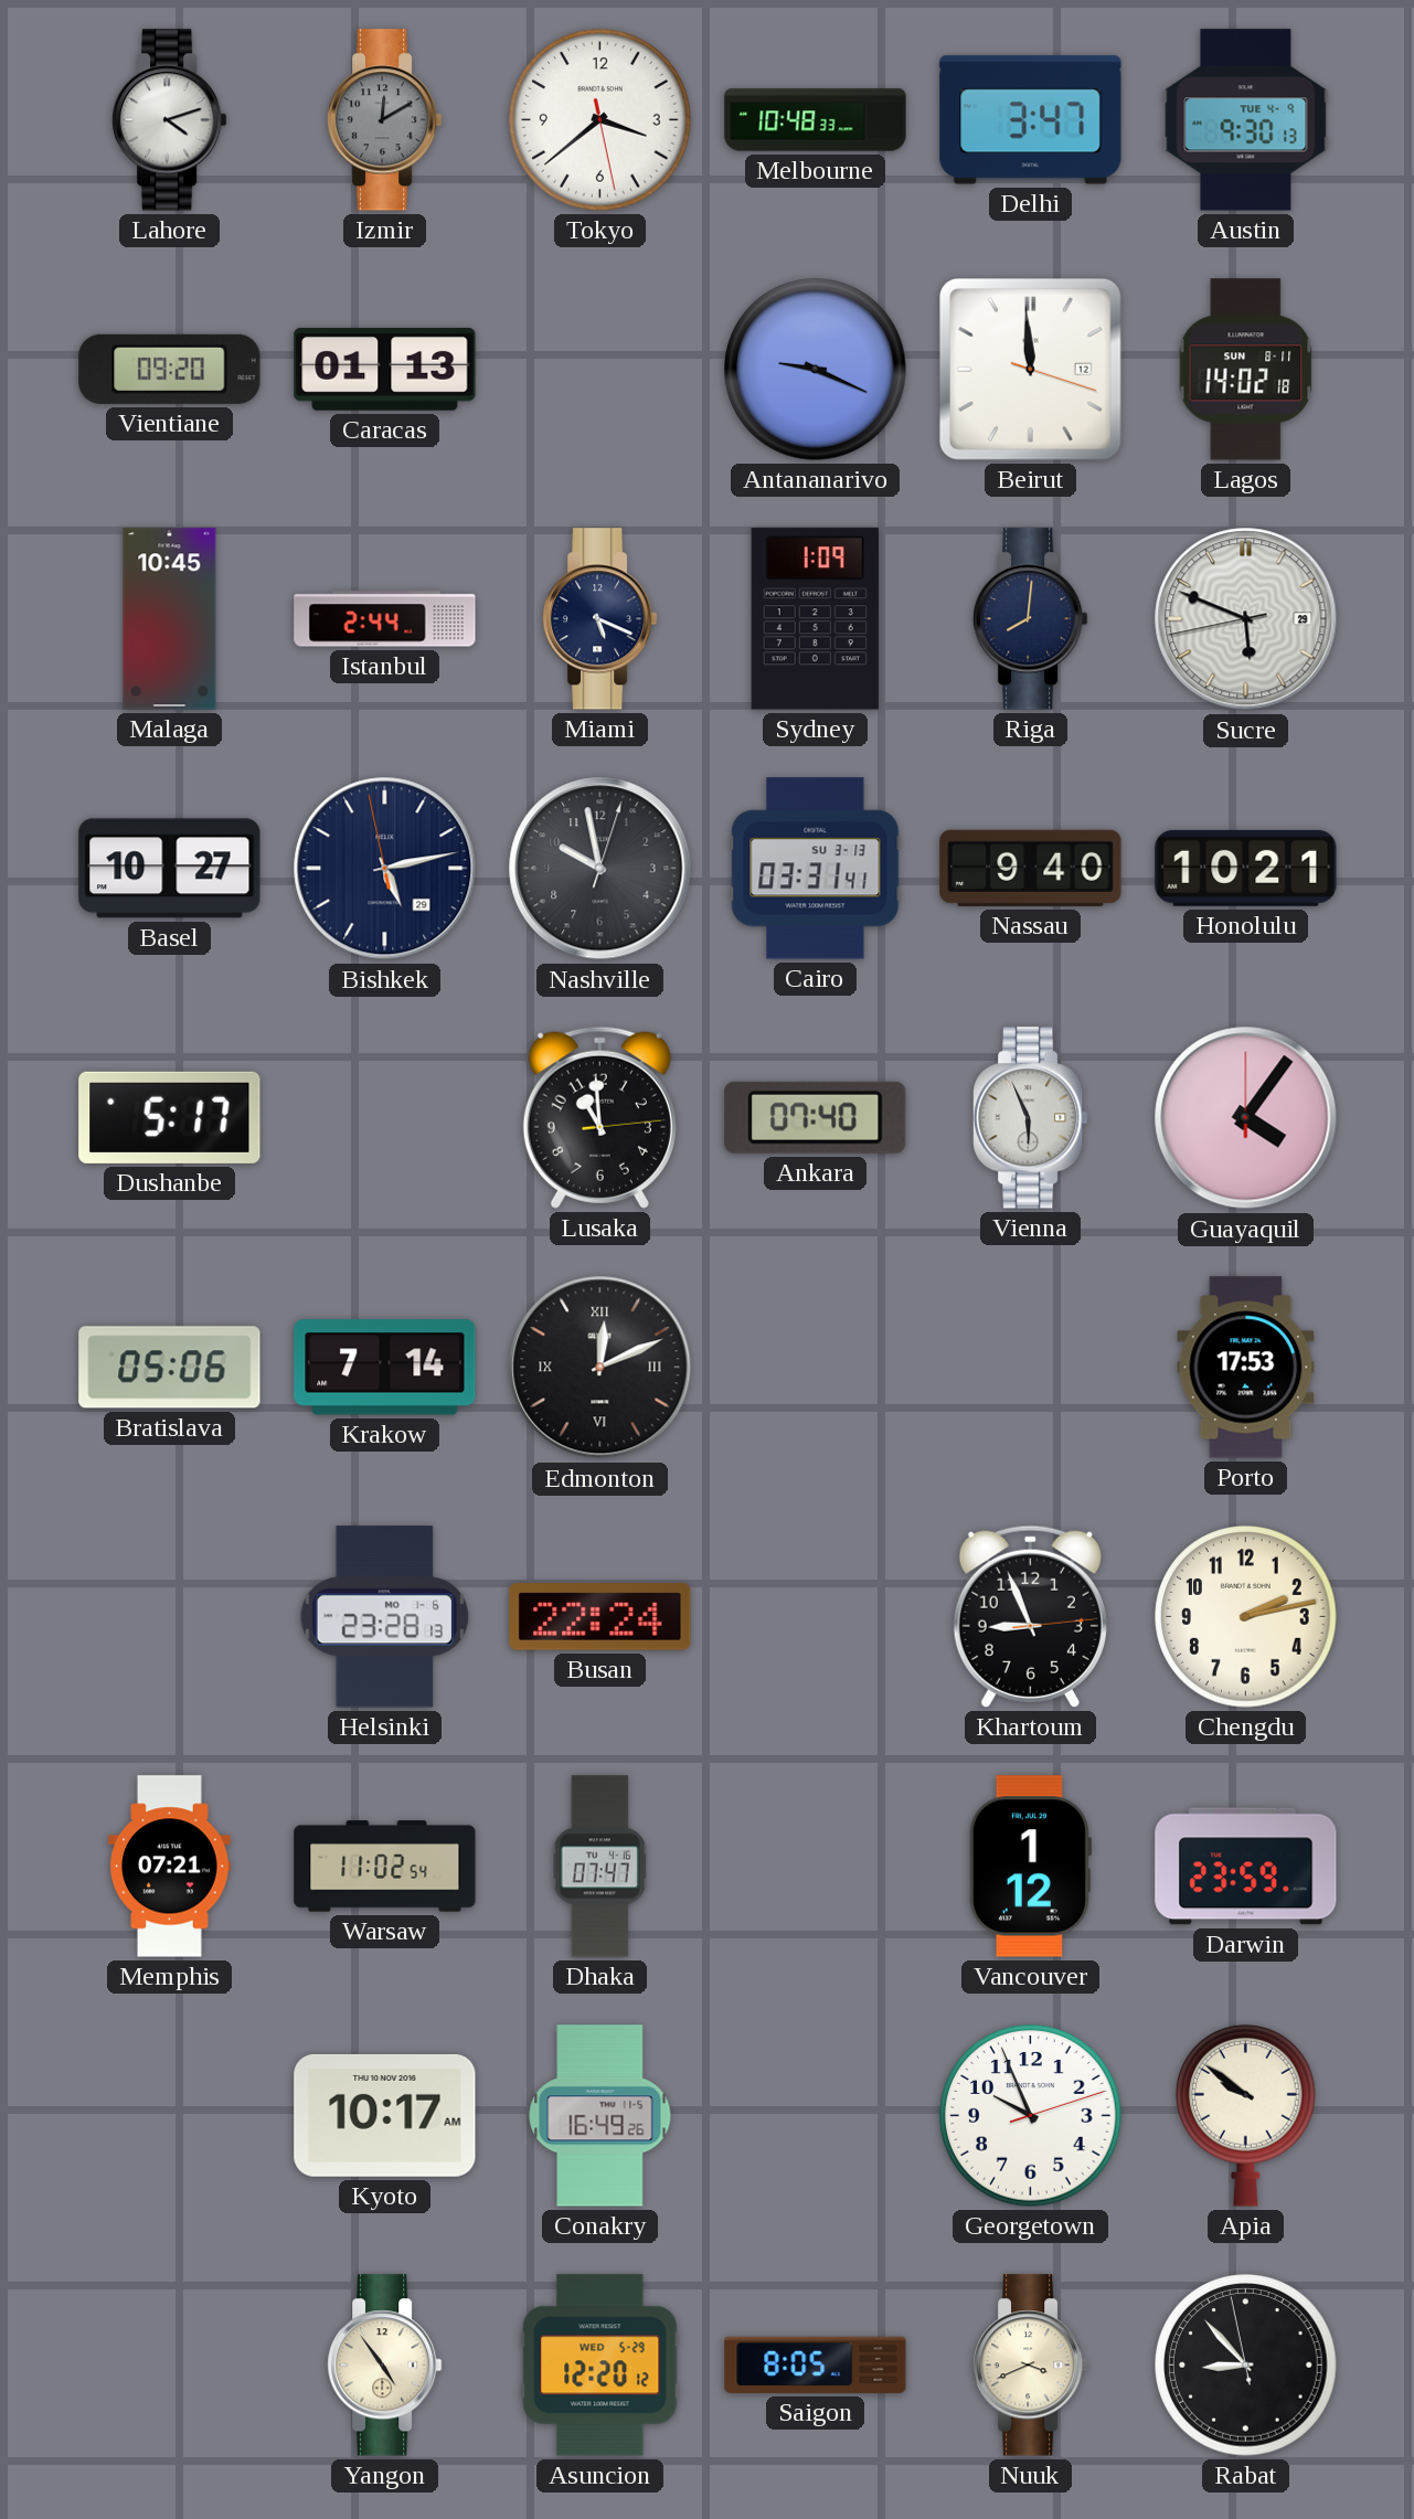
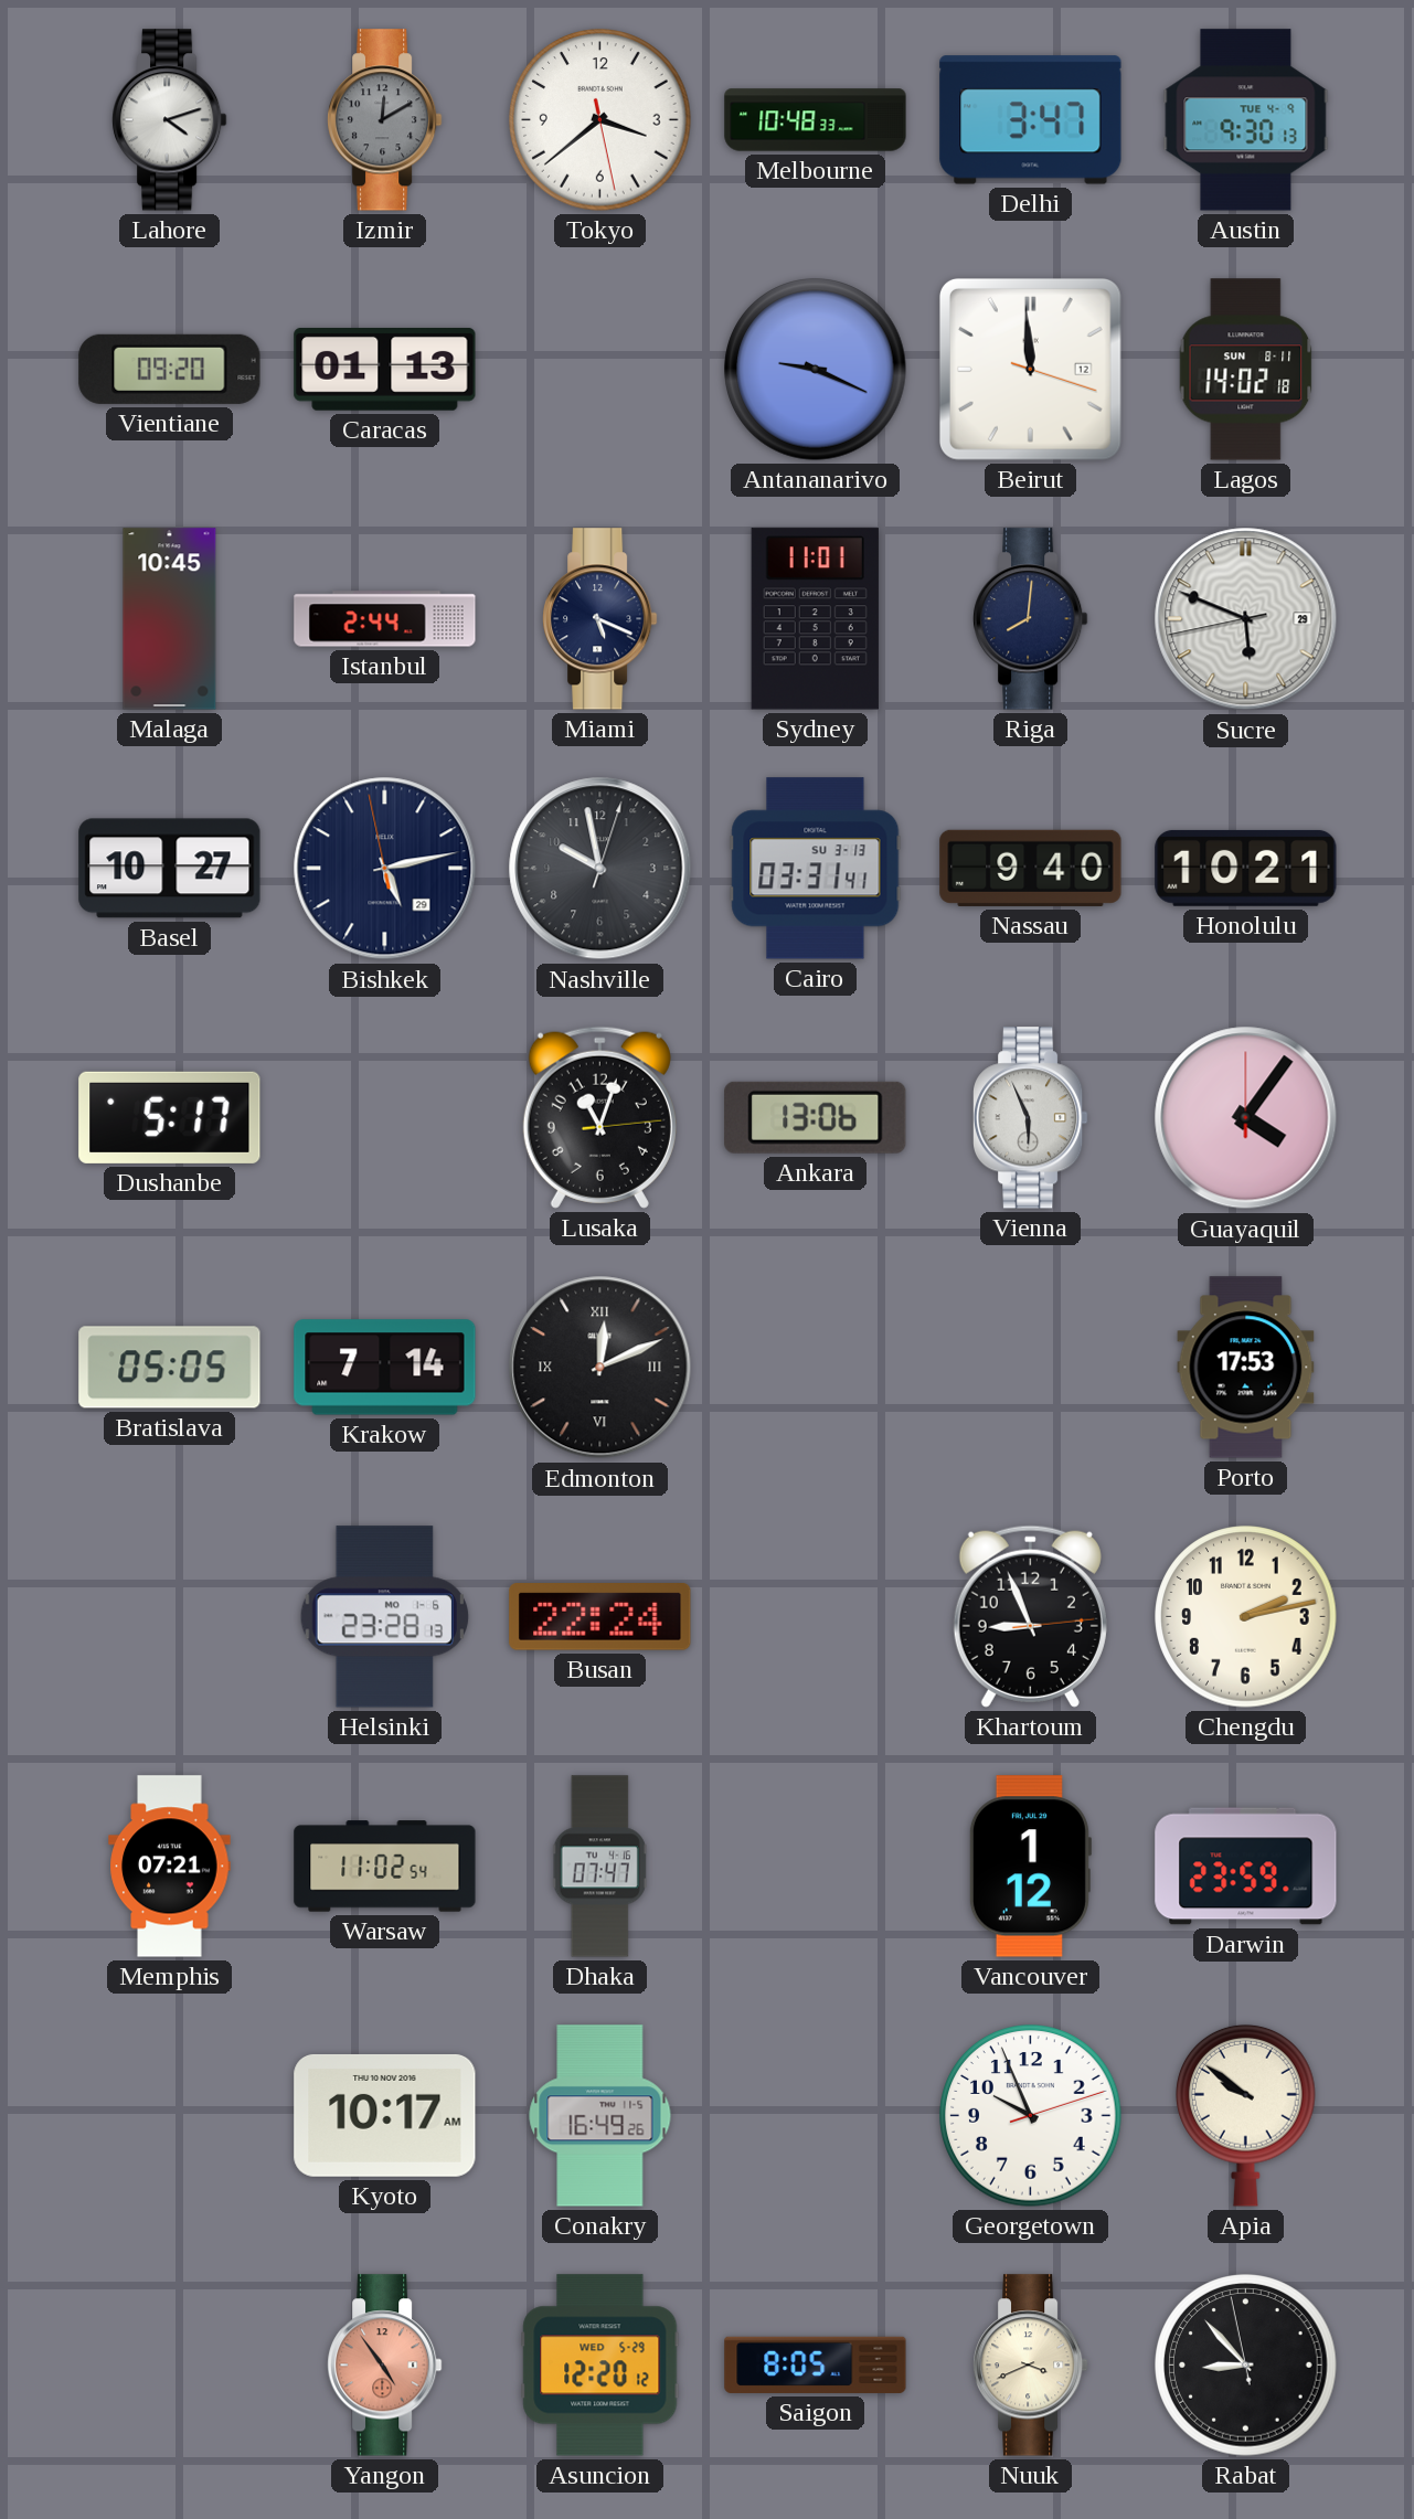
Sydney: 1:09 -> 11:01 (815, 619)
Lusaka: 10:59 -> 11:03 (599, 1117)
Ankara: 07:40 -> 13:06 (816, 1117)
Bratislava: 05:06 -> 05:05 (170, 1368)
Yangon dial: cream -> salmon (385, 2366)
